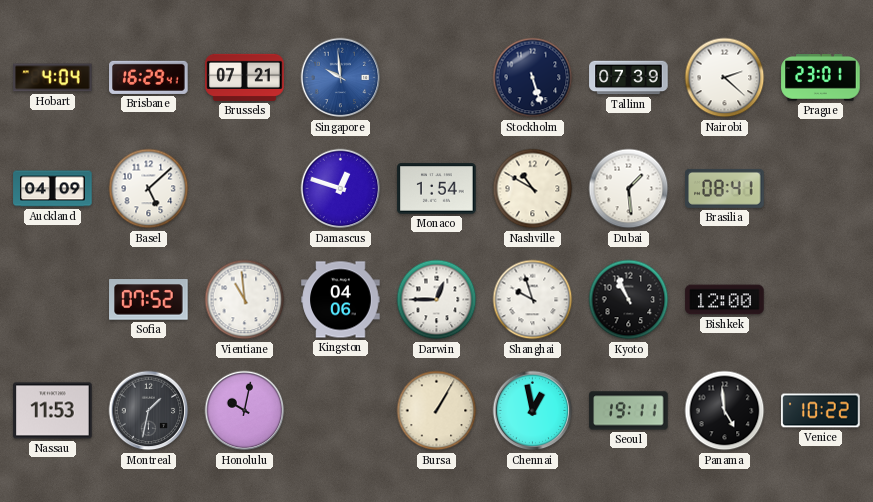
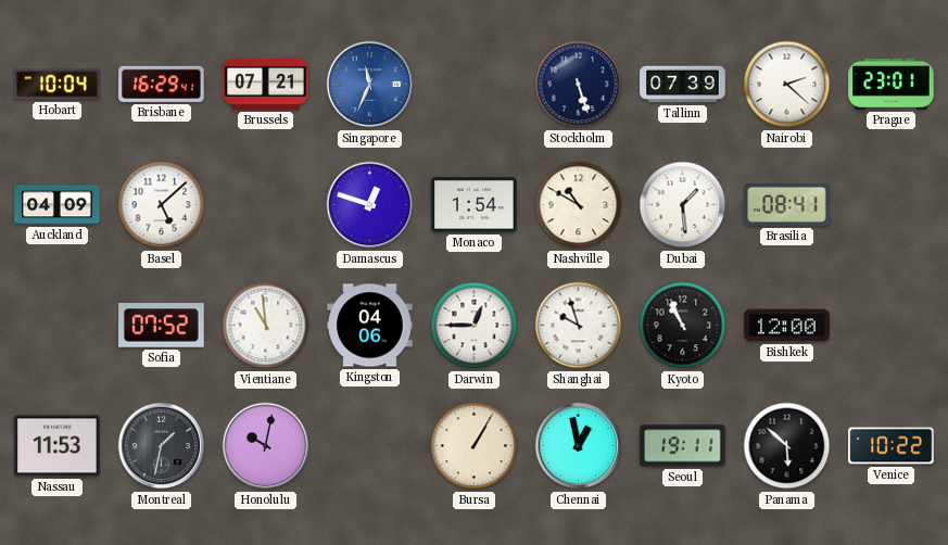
Hobart: 4:04 -> 10:04 (58, 85)
Singapore: 9:59 -> 11:34 (370, 85)
Panama: 4:59 -> 5:52 (787, 446)
